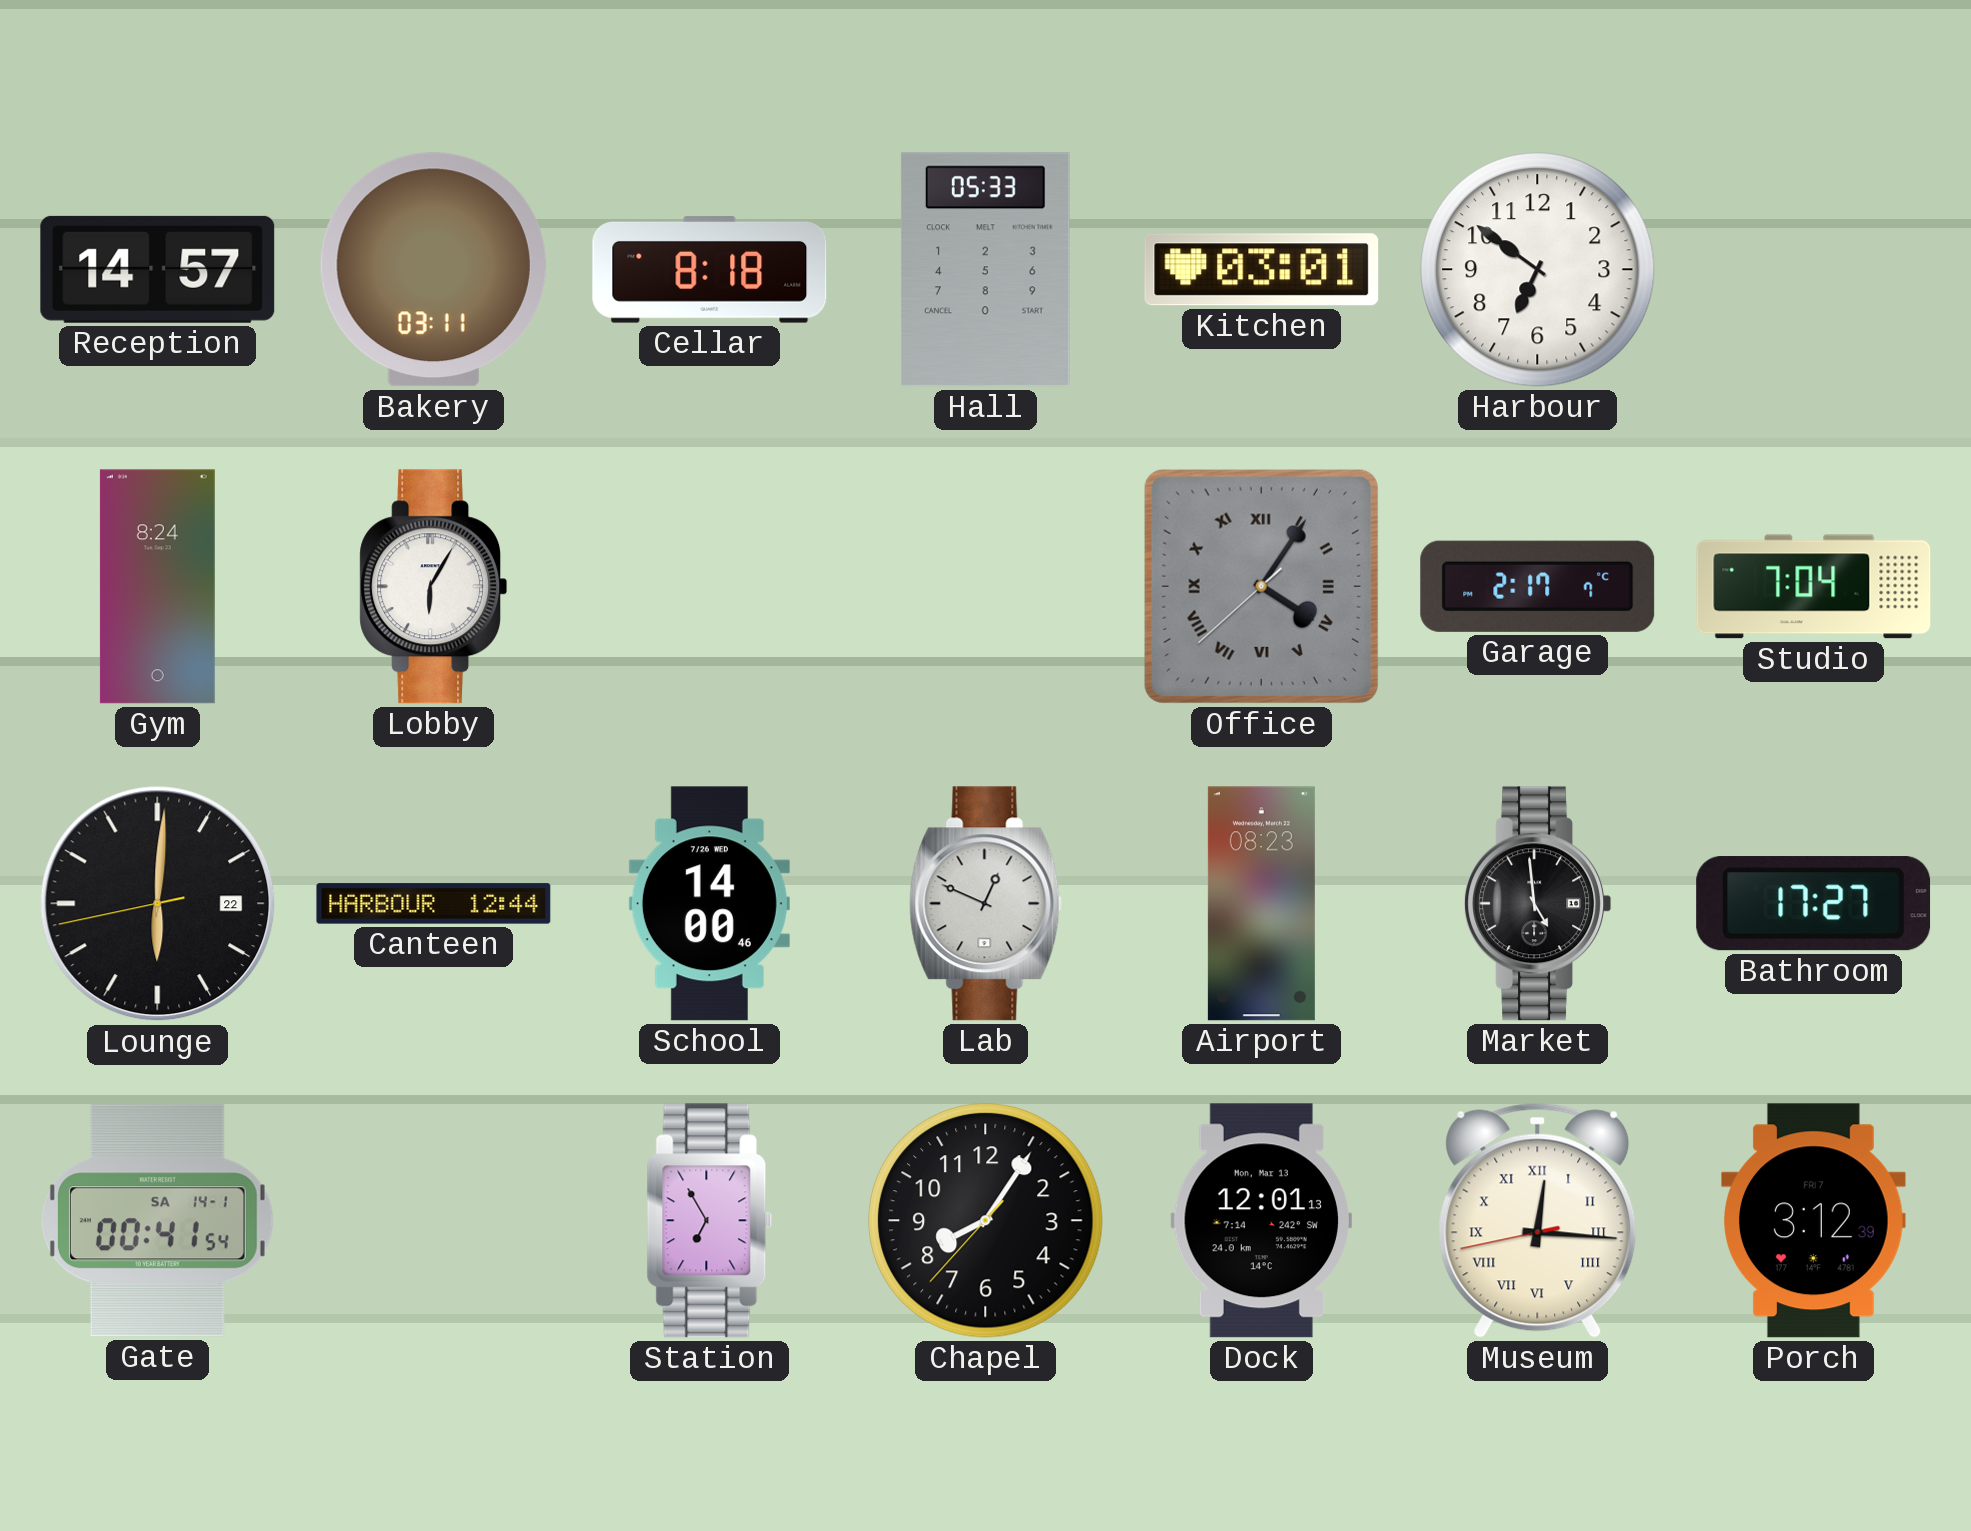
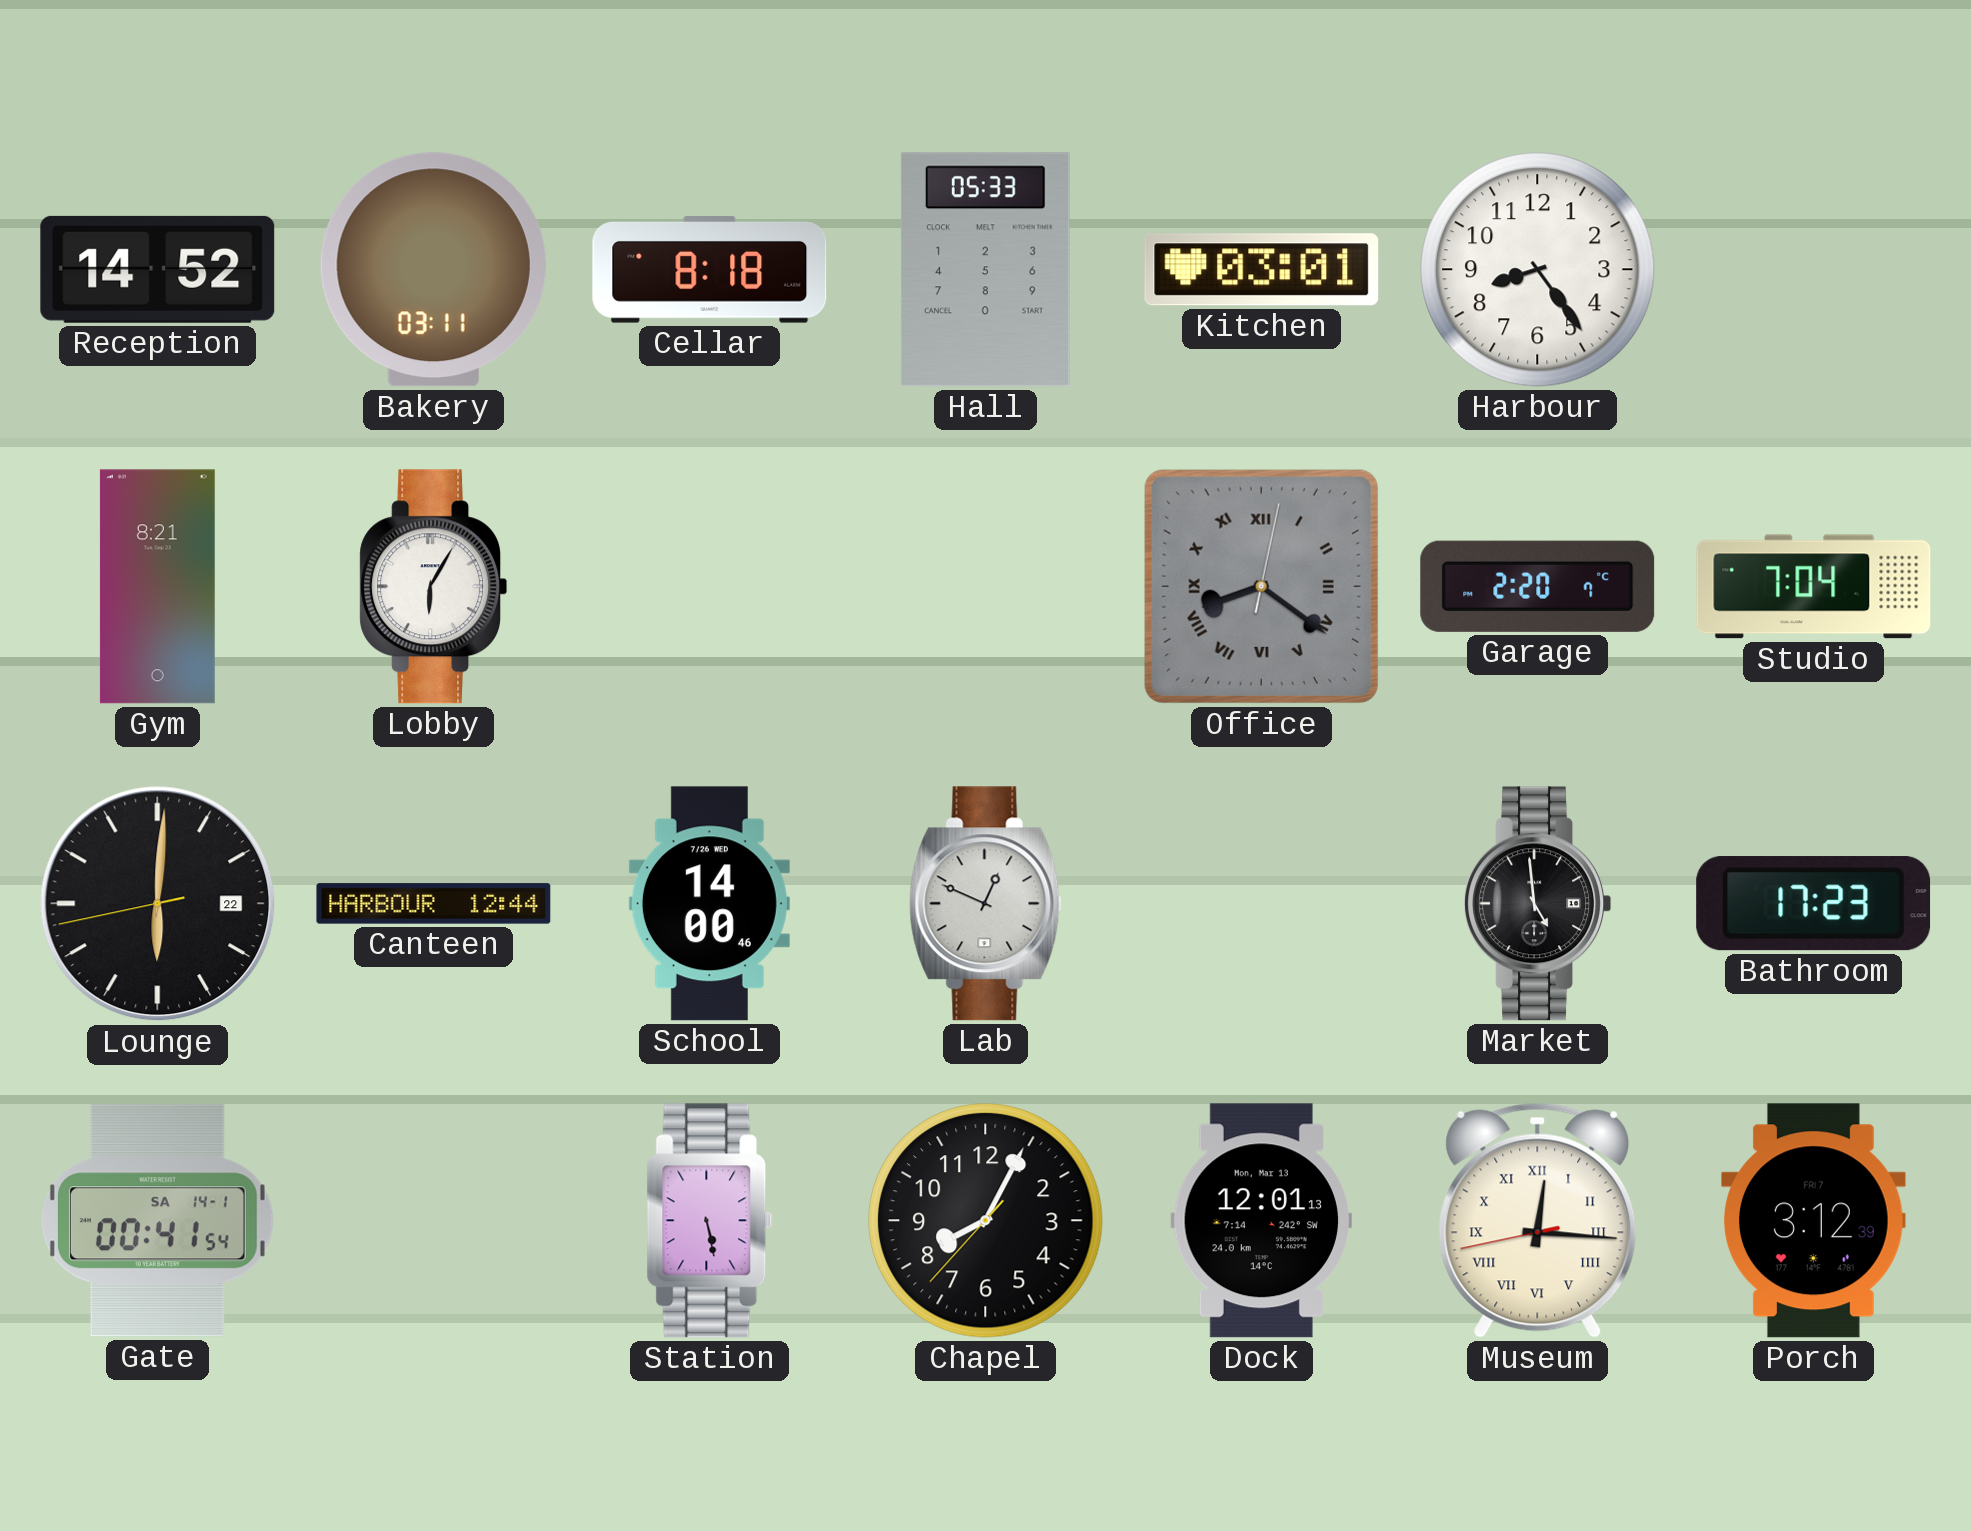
Reception: 14:57 -> 14:52 (158, 269)
Harbour: 6:51 -> 8:24 (1538, 270)
Gym: 8:24 -> 8:21 (157, 587)
Office: 4:05 -> 8:21 (1261, 586)
Garage: 2:17 -> 2:20 (1538, 586)
Airport: 08:23 -> none (1261, 904)
Bathroom: 17:27 -> 17:23 (1814, 904)
Station: 6:55 -> 5:28 (710, 1221)
Chapel: 8:05 -> 8:04 (986, 1221)
